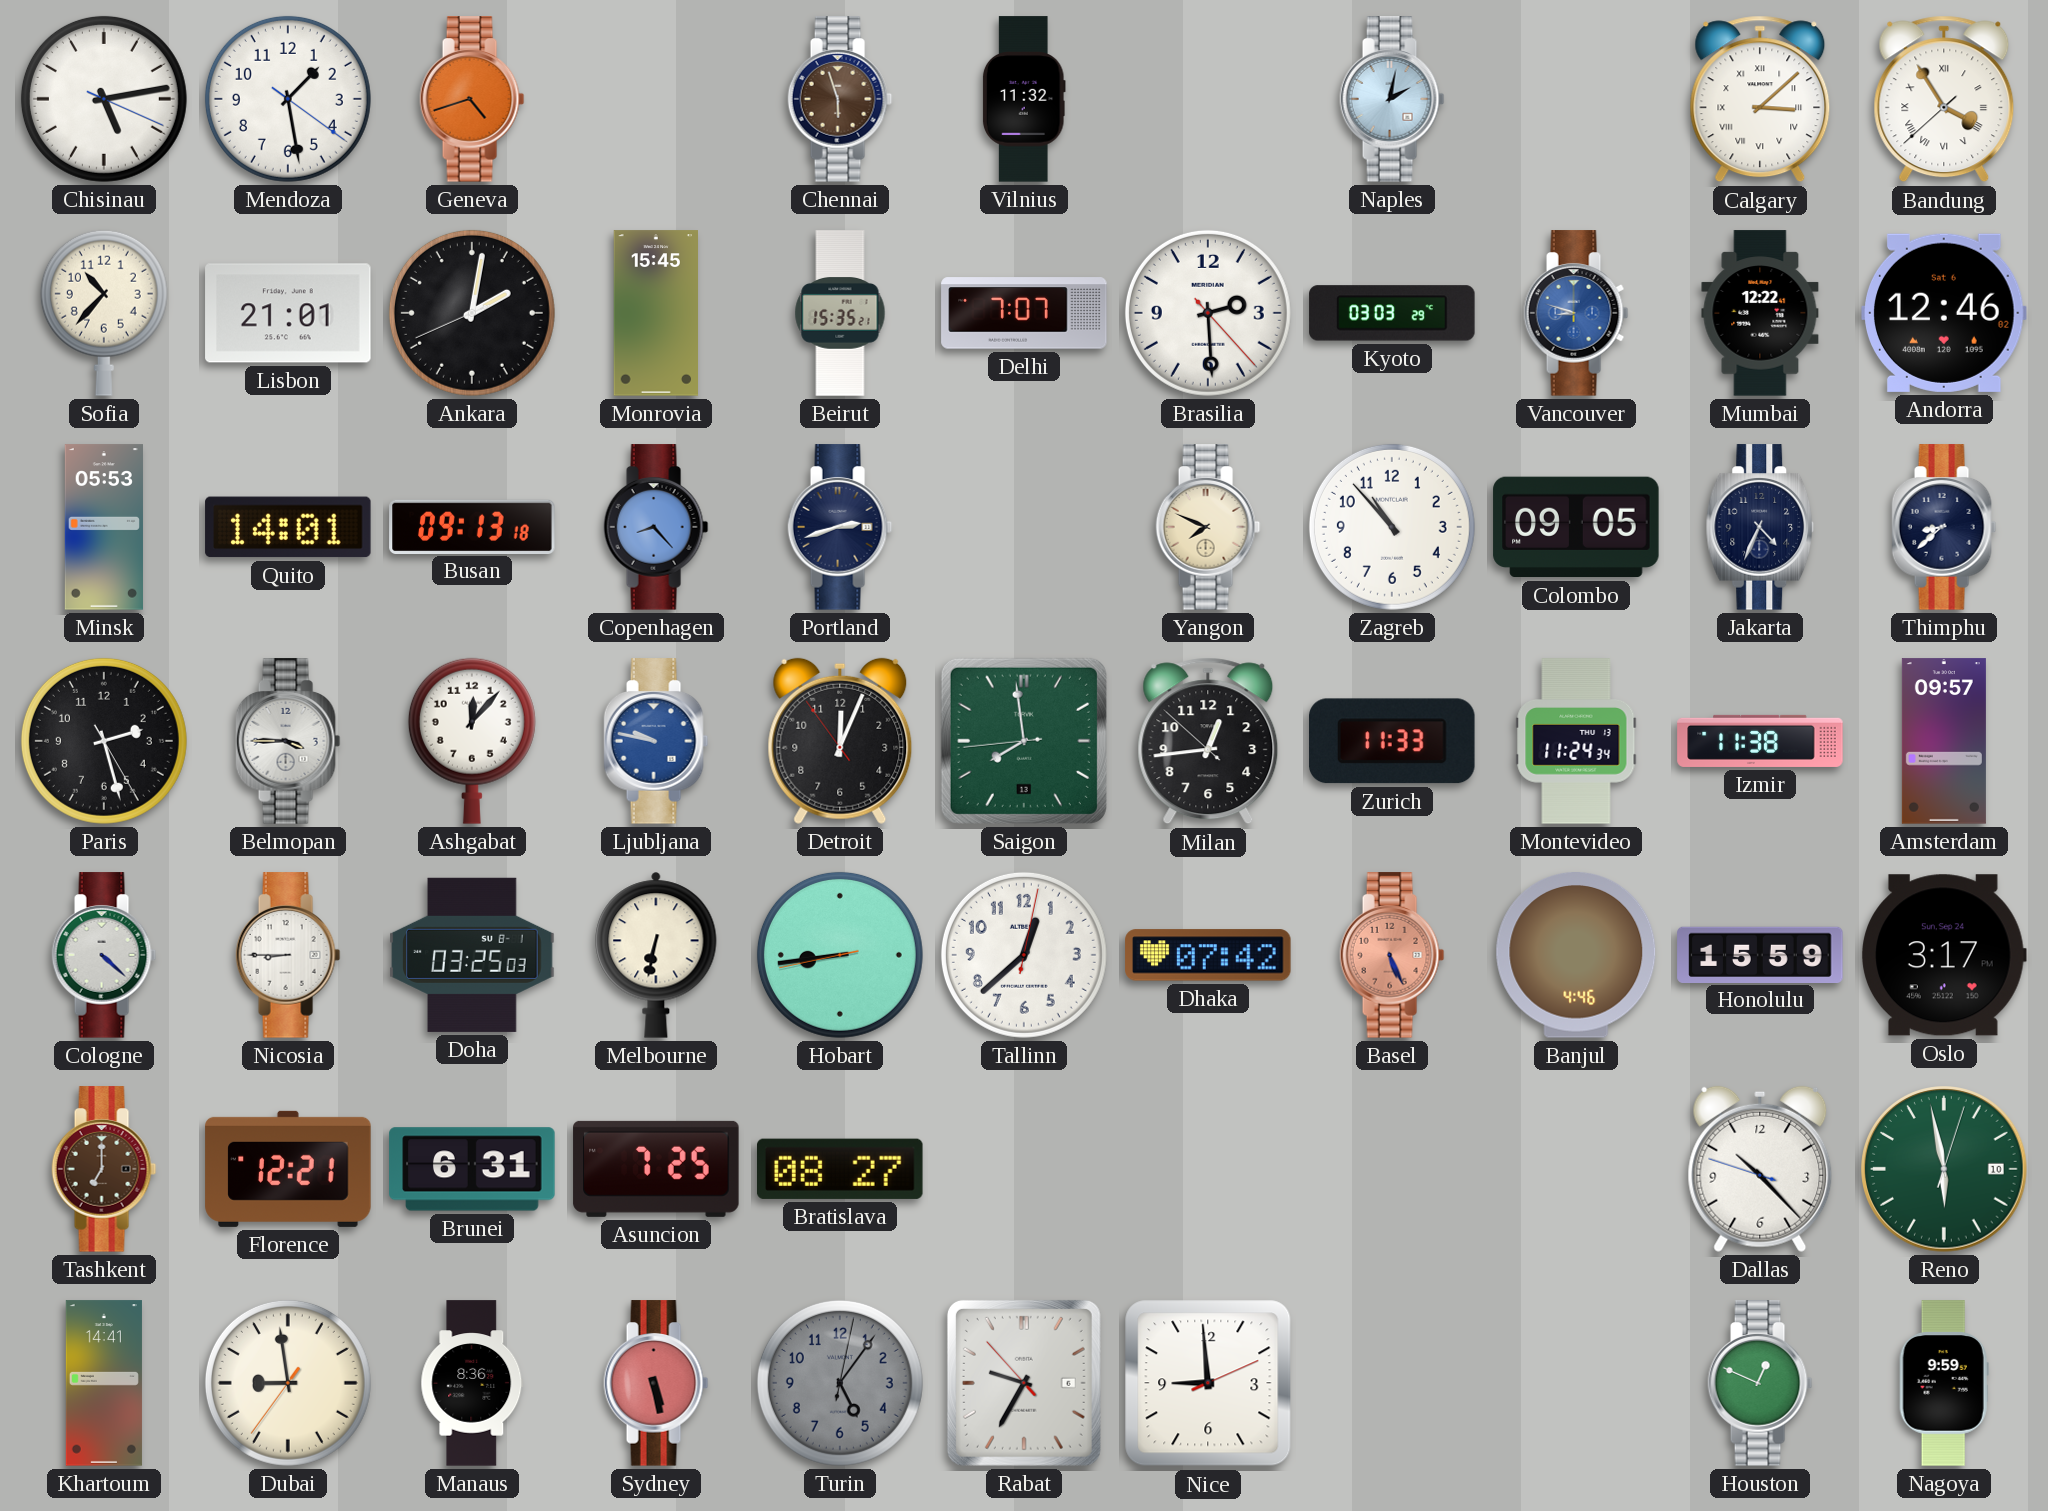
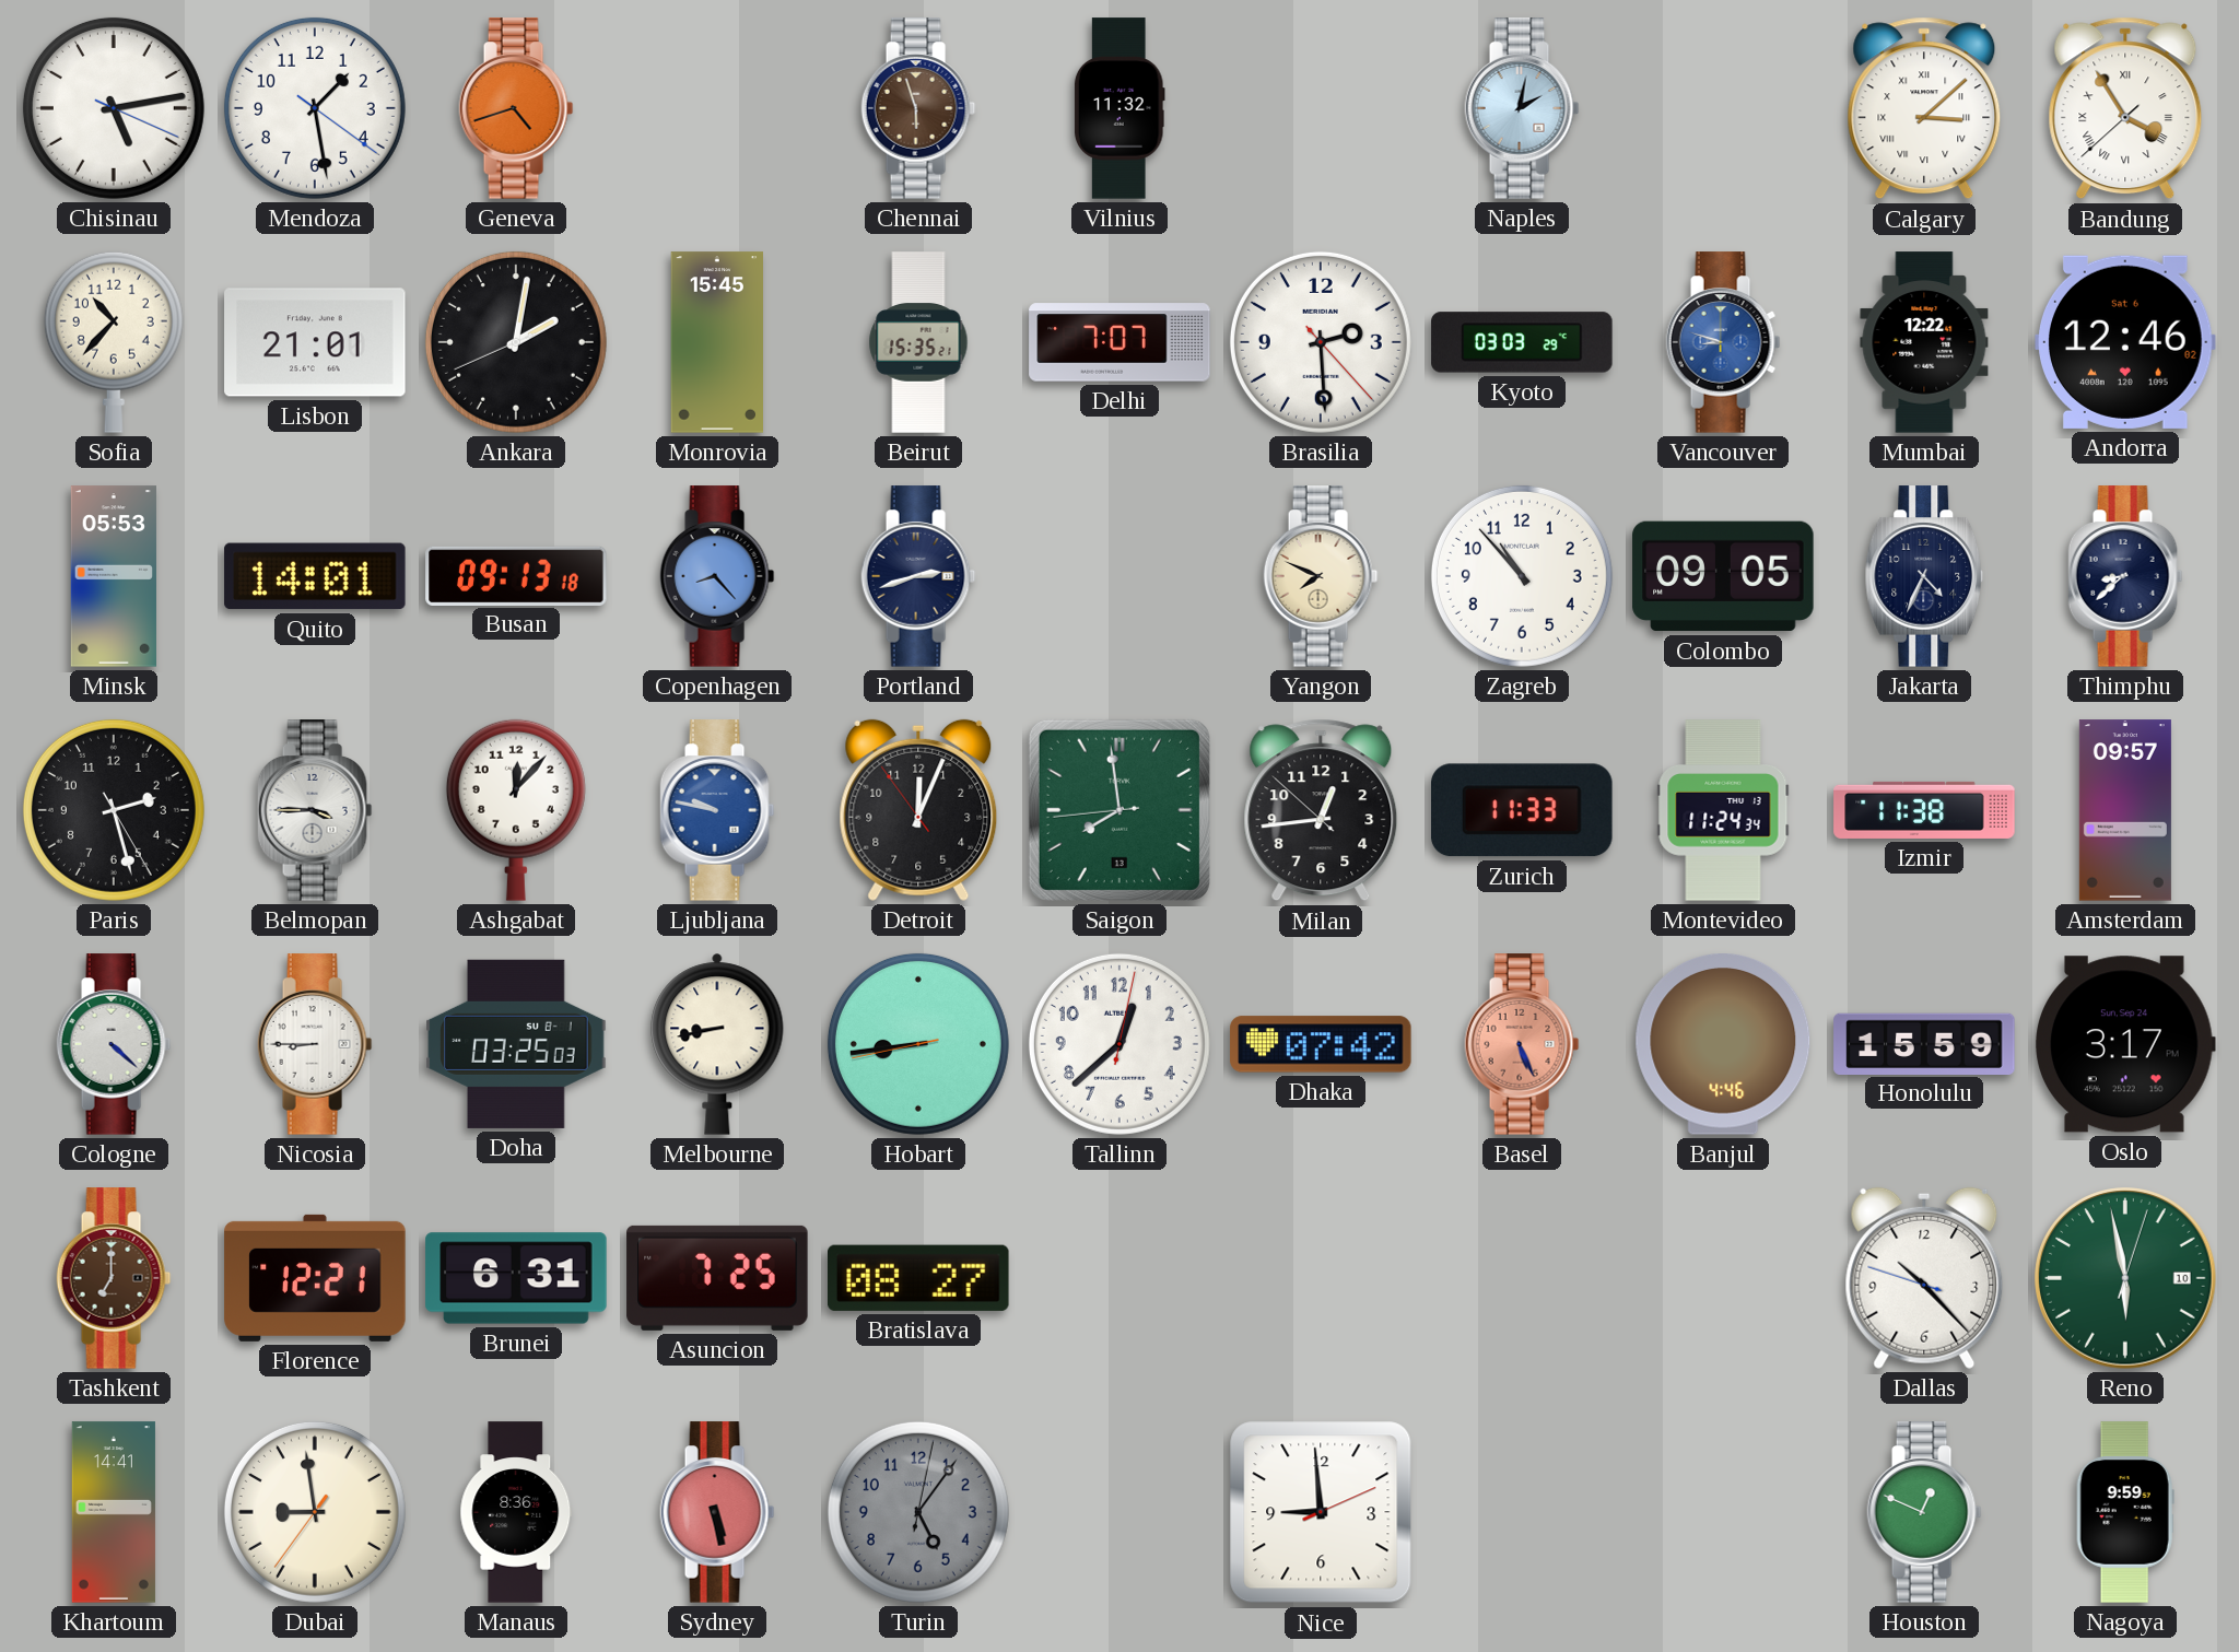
Melbourne: 6:32 -> 8:43 (717, 1044)
Rabat: 9:34 -> none (1024, 1383)
